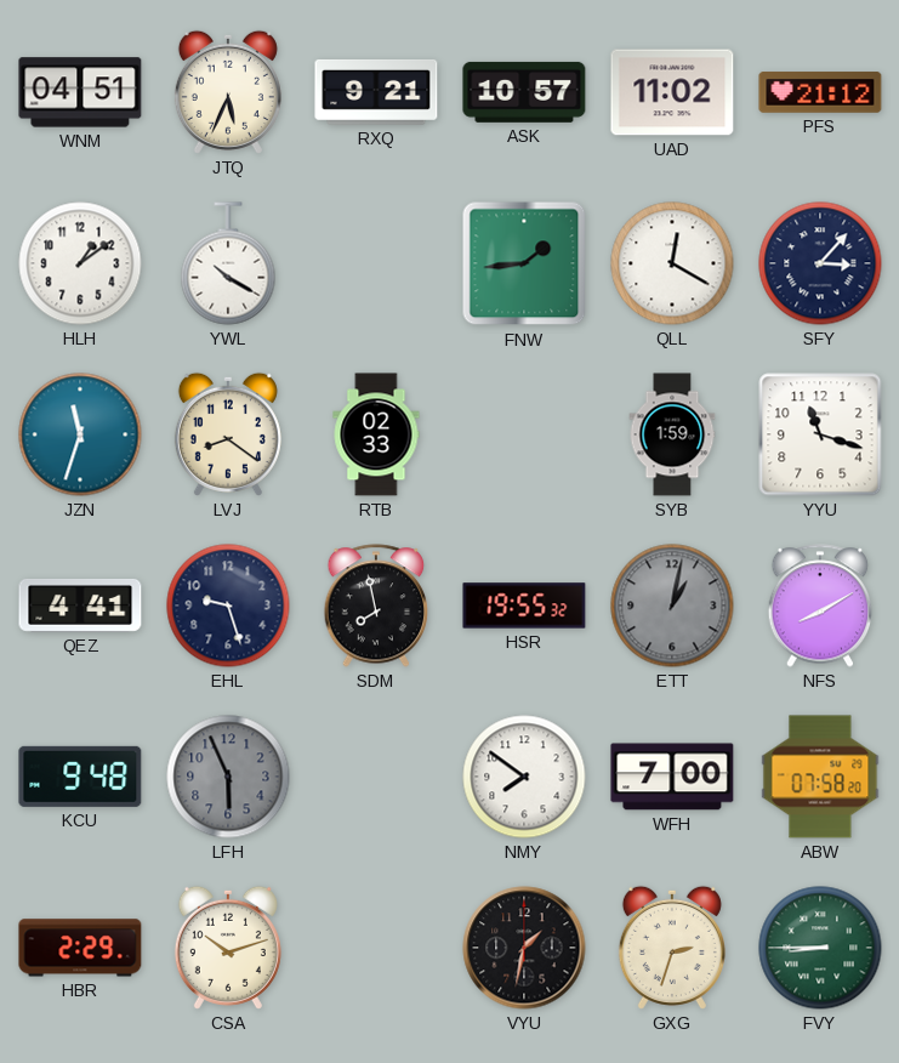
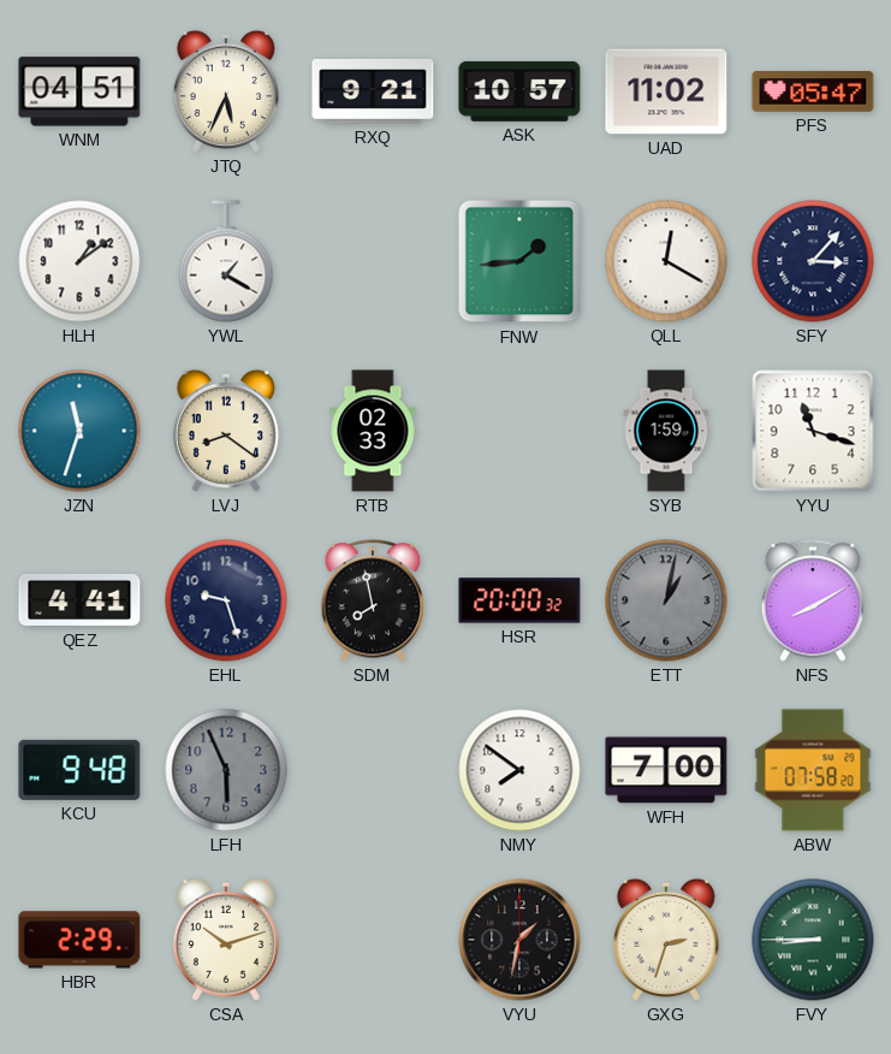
PFS: 21:12 -> 05:47 (813, 91)
YWL: 10:20 -> 1:20 (226, 261)
HSR: 19:55 -> 20:00 (519, 600)
